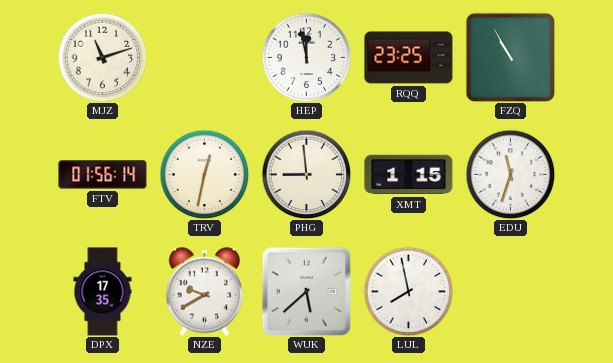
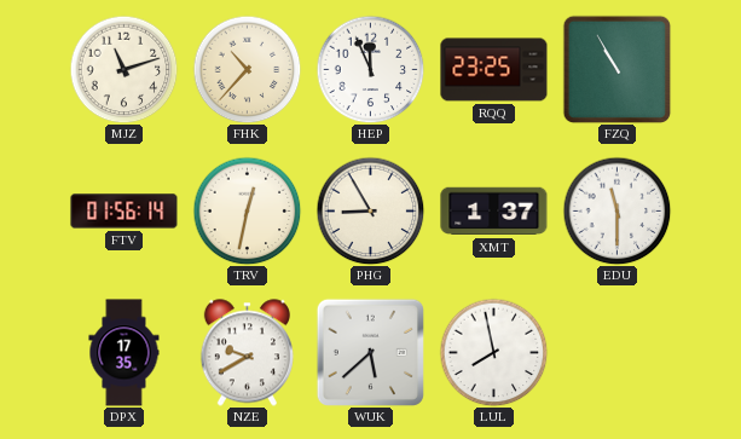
FHK: none -> 10:37 (247, 69)
HEP: 11:58 -> 11:56 (370, 69)
PHG: 8:59 -> 8:55 (370, 210)
XMT: 1:15 -> 1:37 (494, 212)
EDU: 11:33 -> 11:30 (616, 210)
